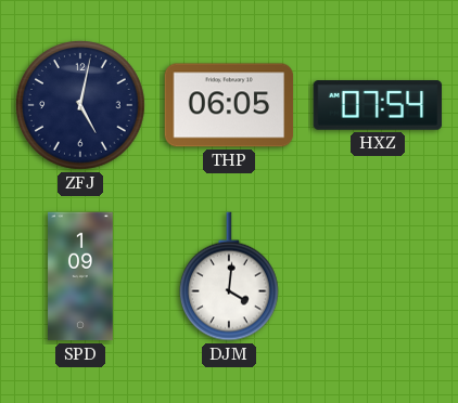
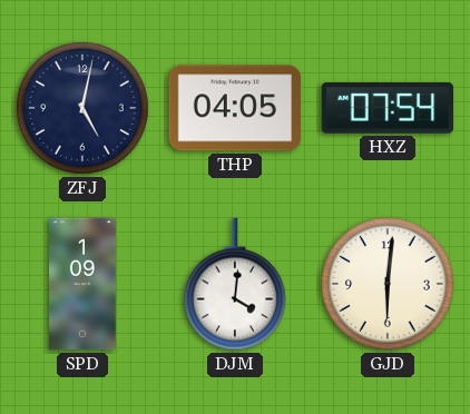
THP: 06:05 -> 04:05 (235, 108)
GJD: none -> 6:01 (388, 284)
